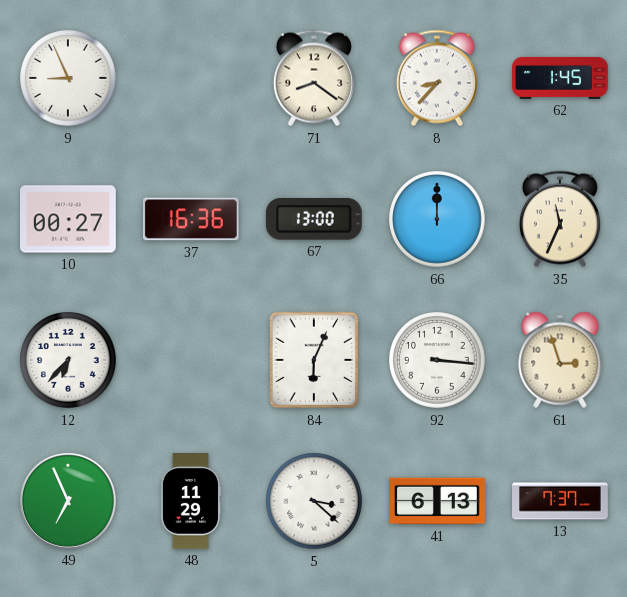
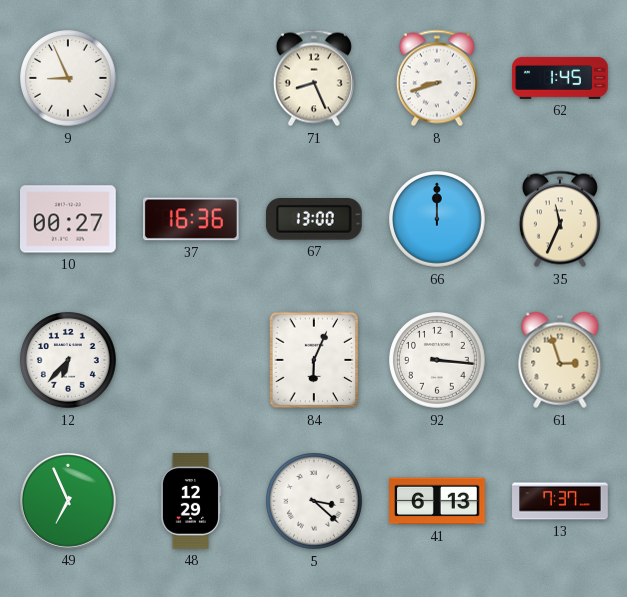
71: 8:21 -> 8:26 (314, 78)
8: 8:37 -> 8:42 (437, 78)
48: 11:29 -> 12:29 (191, 502)
